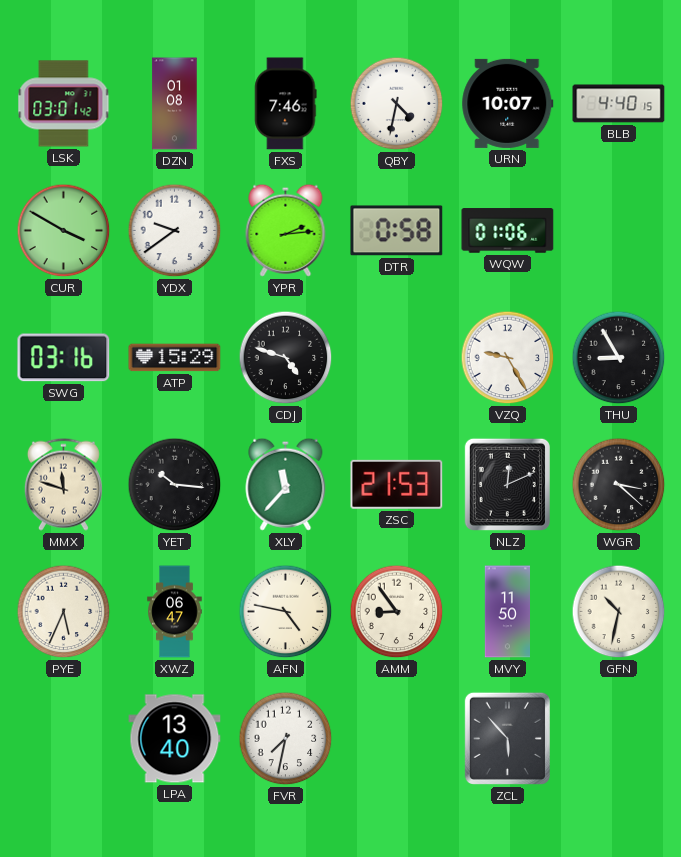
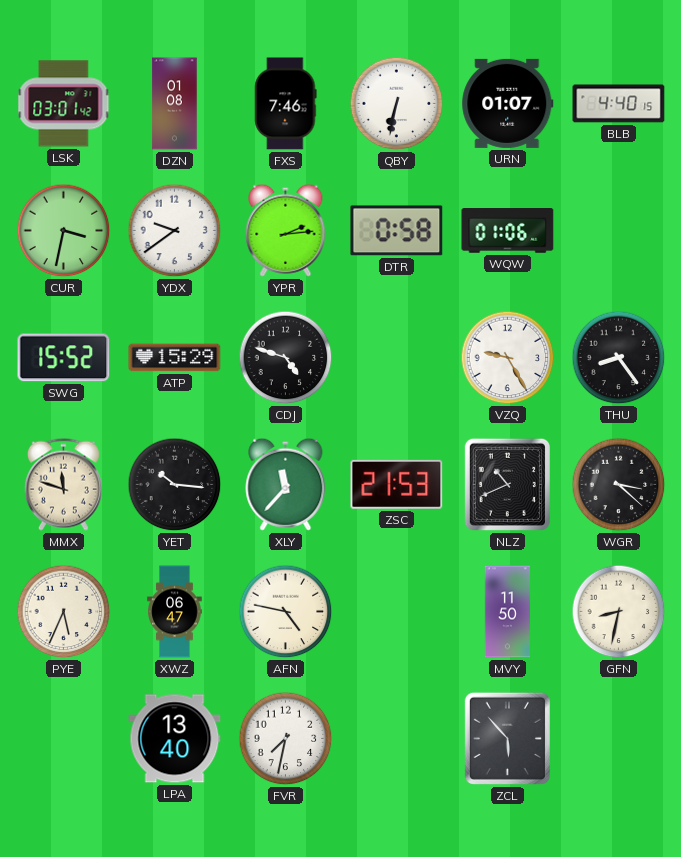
QBY: 4:32 -> 6:32 (397, 104)
URN: 10:07 -> 01:07 (508, 103)
CUR: 3:50 -> 3:32 (64, 231)
SWG: 03:16 -> 15:52 (64, 358)
THU: 8:55 -> 8:24 (619, 358)
NLZ: 12:11 -> 10:41 (507, 484)
AMM: 8:54 -> none (397, 612)
GFN: 10:32 -> 8:32 (619, 612)
